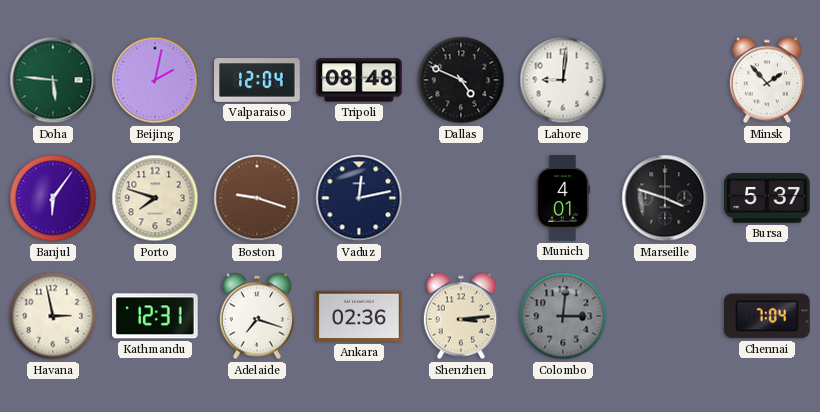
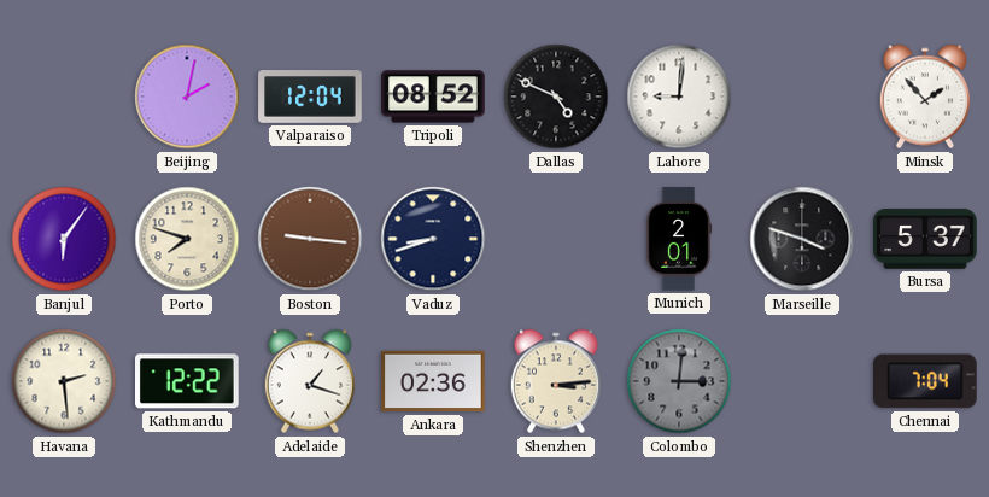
Doha: 5:46 -> none (53, 80)
Tripoli: 08:48 -> 08:52 (433, 97)
Boston: 9:18 -> 9:16 (310, 239)
Vaduz: 12:13 -> 8:42 (433, 239)
Munich: 4:01 -> 2:01 (679, 239)
Havana: 2:58 -> 2:29 (64, 381)
Kathmandu: 12:31 -> 12:22 (188, 381)
Adelaide: 7:18 -> 1:18 (310, 381)
